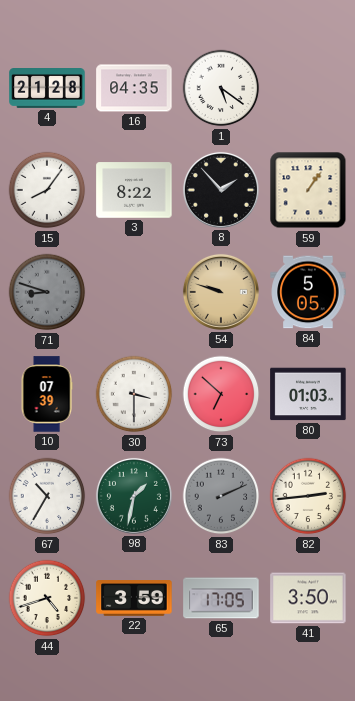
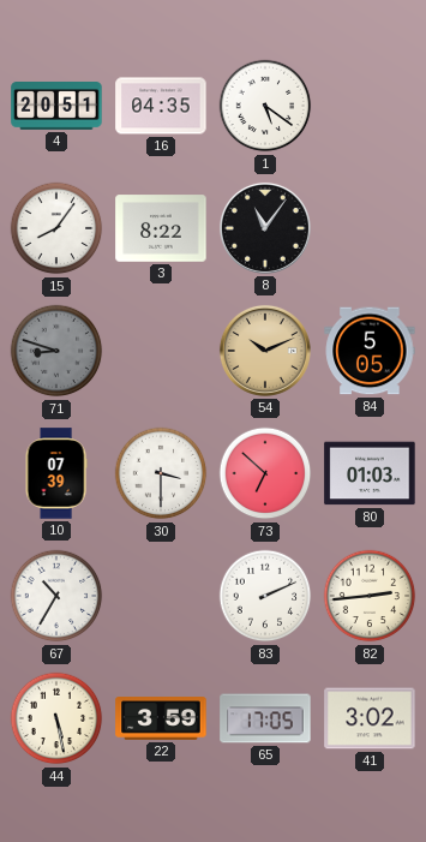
4: 21:28 -> 20:51 (56, 107)
8: 1:53 -> 11:06 (265, 228)
59: 1:06 -> none (308, 190)
54: 9:48 -> 10:11 (265, 351)
98: 1:32 -> none (134, 496)
83 dial: grey -> white (265, 596)
44: 4:42 -> 5:28 (56, 718)
41: 3:50 -> 3:02 (370, 718)
